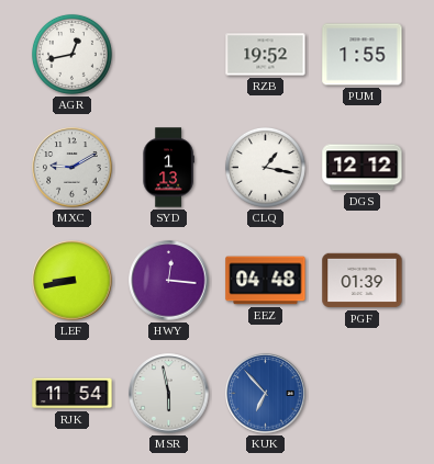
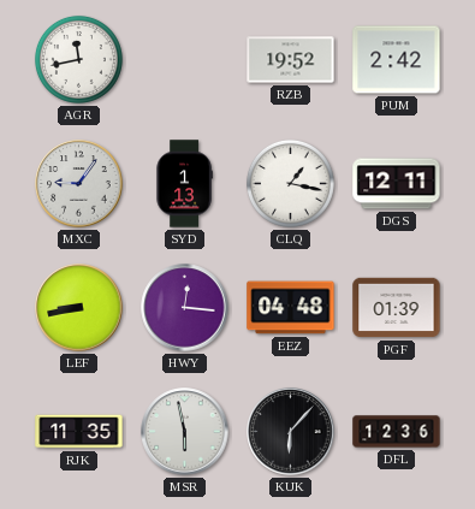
AGR: 12:43 -> 11:43 (78, 59)
PUM: 1:55 -> 2:42 (397, 60)
MXC: 9:10 -> 9:06 (79, 184)
DGS: 12:12 -> 12:11 (397, 184)
RJK: 11:54 -> 11:35 (79, 432)
KUK: 6:53 -> 6:07 (291, 432)
KUK dial: blue -> black (291, 432)
DFL: none -> 12:36 (397, 432)
